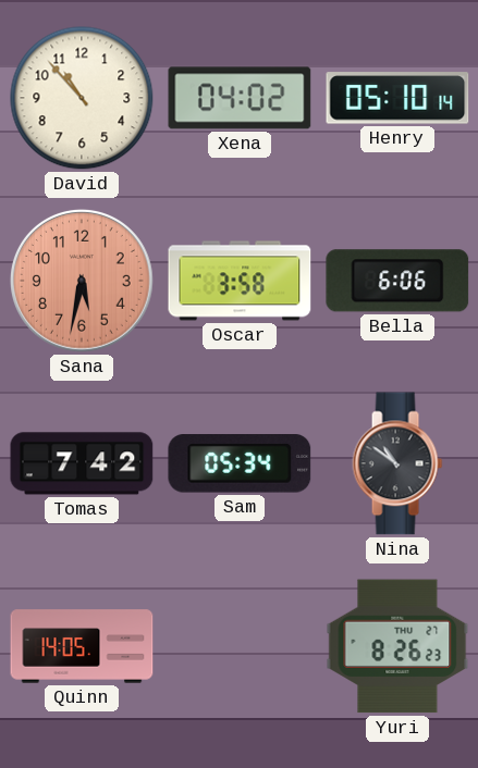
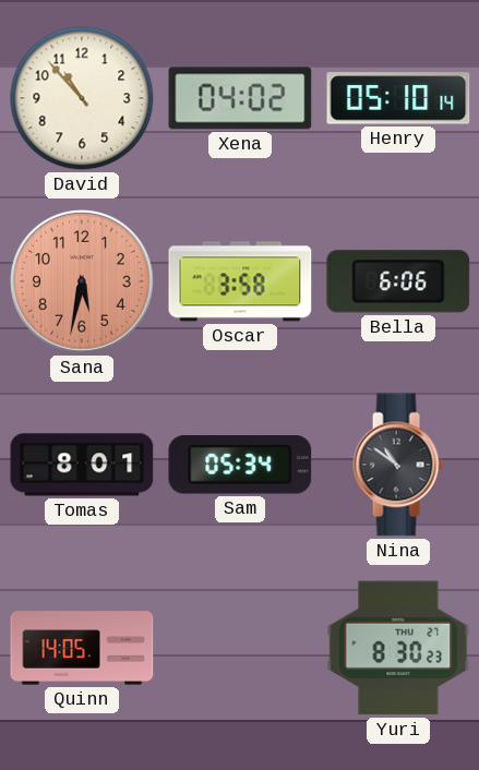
Tomas: 7:42 -> 8:01 (82, 465)
Yuri: 8:26 -> 8:30 (398, 648)
